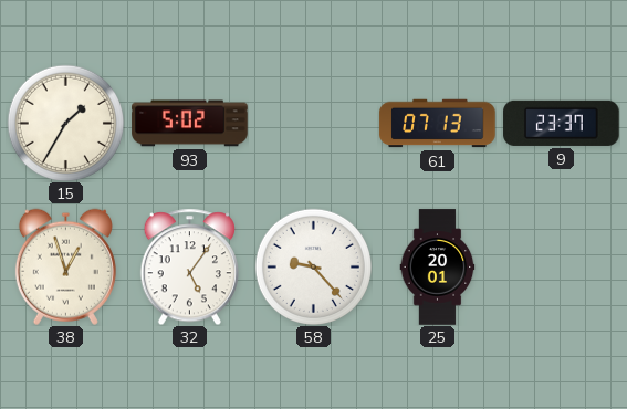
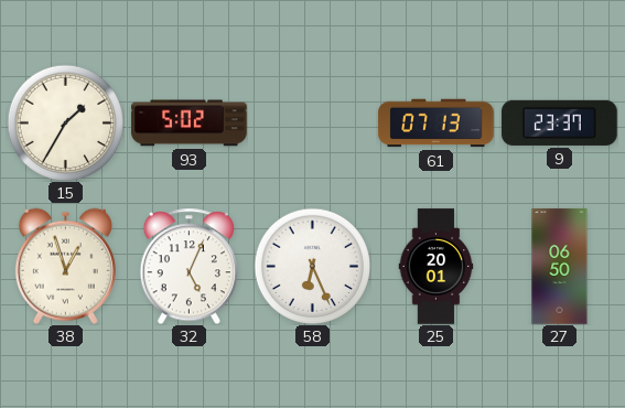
32: 5:06 -> 5:04 (188, 266)
58: 9:23 -> 6:26 (312, 266)
27: none -> 06:50 (560, 267)
